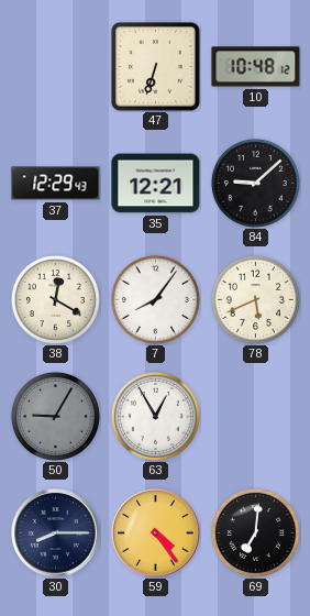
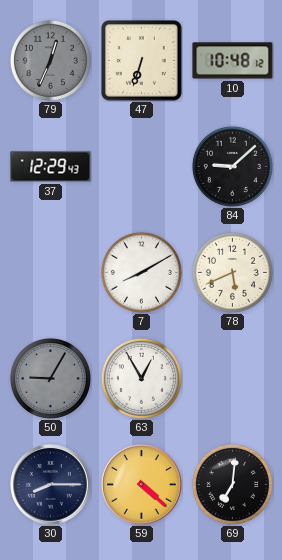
79: none -> 12:34 (50, 60)
35: 12:21 -> none (156, 184)
38: 12:20 -> none (55, 299)
7: 8:06 -> 8:10 (141, 272)
59: 4:24 -> 4:22 (142, 485)
